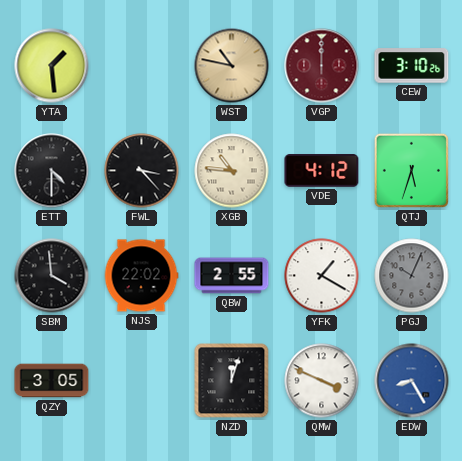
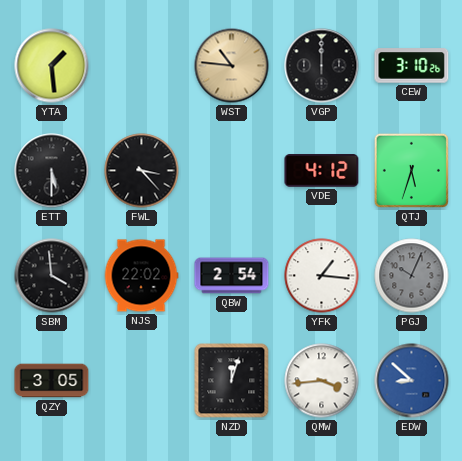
WST: 10:47 -> 10:46 (232, 66)
VGP dial: burgundy -> black (322, 66)
ETT: 4:30 -> 5:30 (52, 171)
XGB: 10:46 -> none (232, 171)
QBW: 2:55 -> 2:54 (232, 276)
YFK: 1:20 -> 1:16 (322, 276)
QMW: 3:49 -> 3:44 (322, 381)
EDW: 8:25 -> 8:52 (412, 381)
